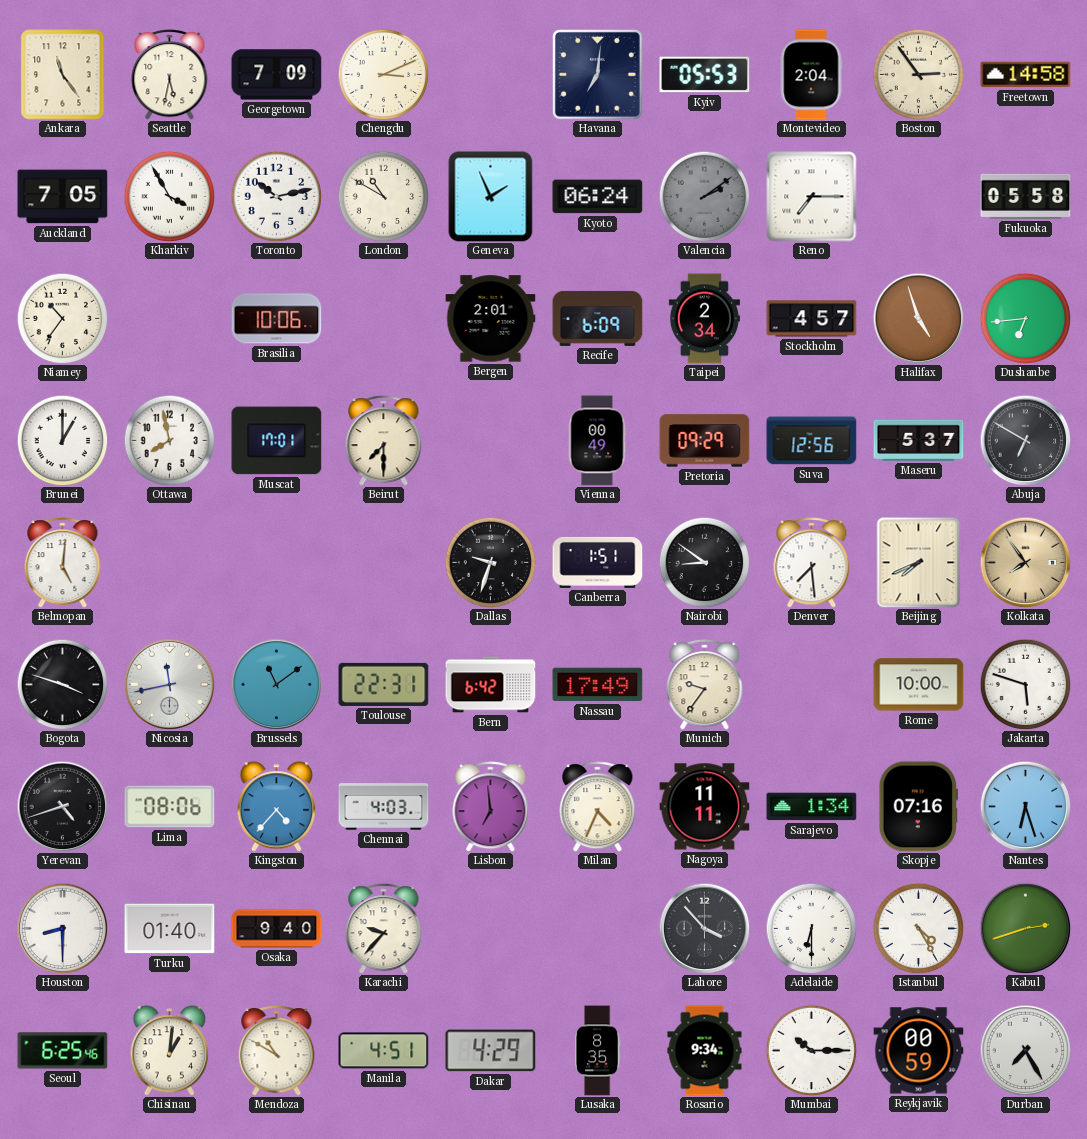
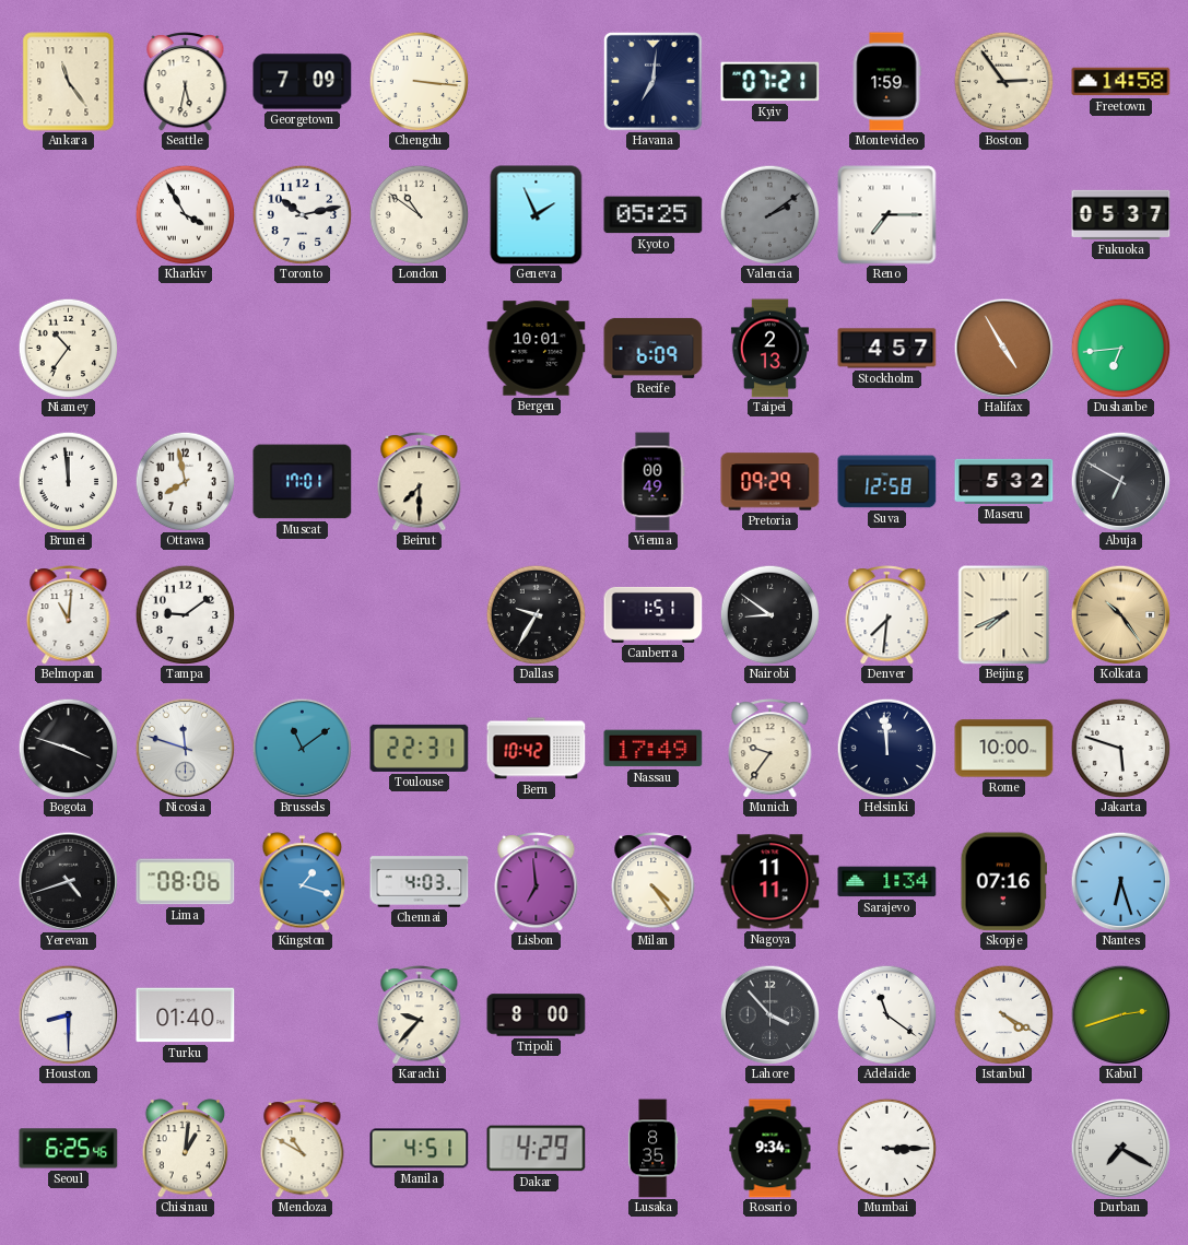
Chengdu: 3:11 -> 3:16 (419, 81)
Kyiv: 05:53 -> 07:21 (771, 82)
Montevideo: 2:04 -> 1:59 (886, 82)
Auckland: 7:05 -> none (63, 197)
London: 10:50 -> 10:51 (419, 214)
Kyoto: 06:24 -> 05:25 (654, 215)
Fukuoka: 05:58 -> 05:37 (1121, 214)
Brasilia: 10:06 -> none (277, 319)
Bergen: 2:01 -> 10:01 (537, 349)
Taipei: 2:34 -> 2:13 (769, 349)
Halifax: 4:57 -> 4:55 (1003, 348)
Brunei: 1:00 -> 11:59 (68, 481)
Suva: 12:56 -> 12:58 (887, 482)
Maseru: 5:37 -> 5:32 (1004, 481)
Belmopan: 5:01 -> 11:01 (69, 615)
Tampa: none -> 9:09 (185, 614)
Dallas: 9:33 -> 9:35 (536, 614)
Denver: 7:29 -> 7:31 (887, 615)
Kolkata: 7:54 -> 10:24 (1120, 614)
Nicosia: 11:43 -> 11:48 (185, 748)
Bern: 6:42 -> 10:42 (537, 749)
Helsinki: none -> 11:59 (886, 748)
Kingston: 4:37 -> 1:18 (303, 882)
Milan: 4:34 -> 4:24 (654, 882)
Osaka: 9:40 -> none (277, 929)
Tripoli: none -> 8:00 (537, 1015)
Adelaide: 6:30 -> 11:21 (886, 1014)
Istanbul: 4:25 -> 4:20 (1003, 1014)
Mumbai: 10:15 -> 3:15 (886, 1148)
Reykjavik: 00:59 -> none (919, 1051)
Durban: 7:25 -> 7:20 (1120, 1148)
